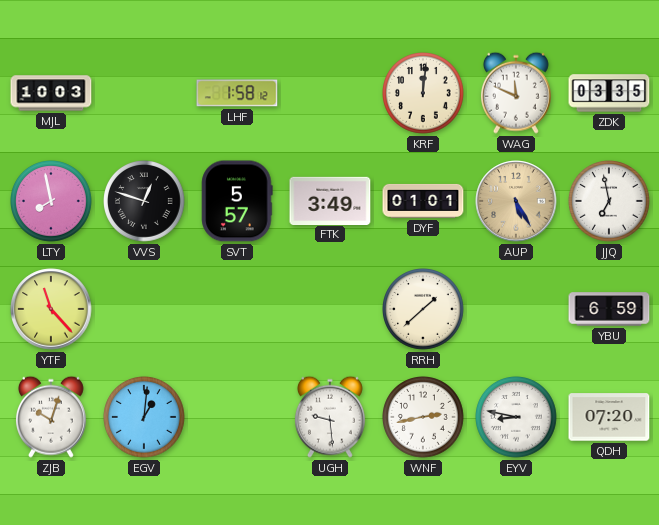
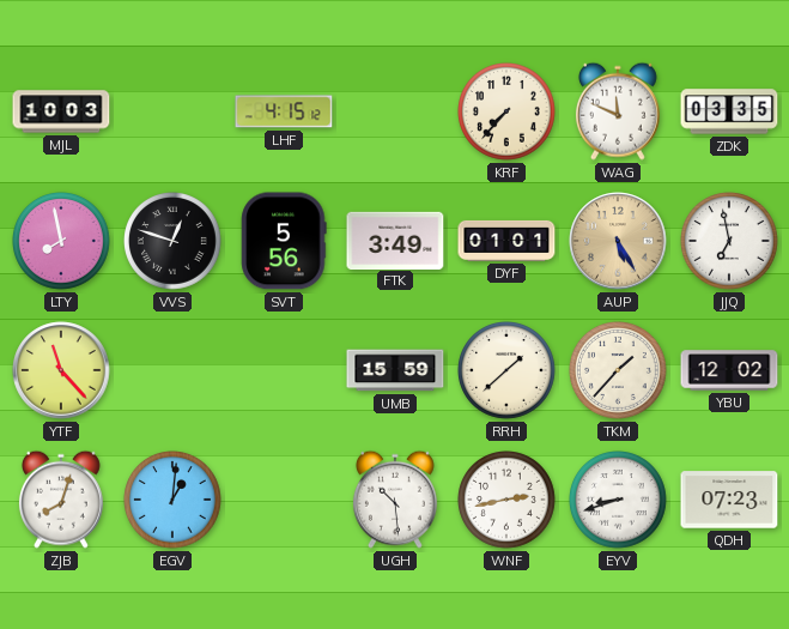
LHF: 1:58 -> 4:15 (284, 111)
KRF: 12:01 -> 7:37 (508, 113)
SVT: 5:57 -> 5:56 (284, 241)
UMB: none -> 15:59 (395, 370)
TKM: none -> 1:37 (619, 371)
YBU: 6:59 -> 12:02 (729, 370)
ZJB: 10:03 -> 8:03 (61, 500)
UGH: 9:29 -> 10:29 (395, 500)
EYV: 8:47 -> 8:42 (619, 501)
QDH: 07:20 -> 07:23 (729, 500)
